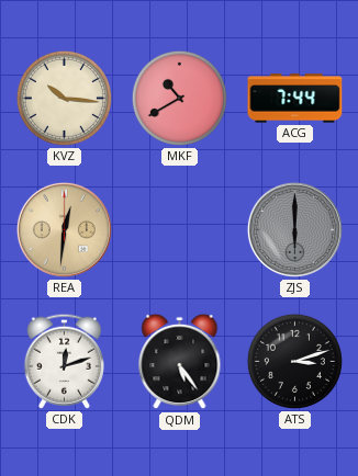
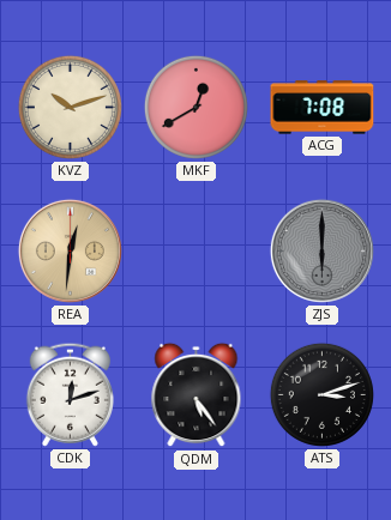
KVZ: 10:16 -> 10:12 (70, 107)
MKF: 10:40 -> 12:40 (195, 107)
ACG: 7:44 -> 7:08 (323, 108)
